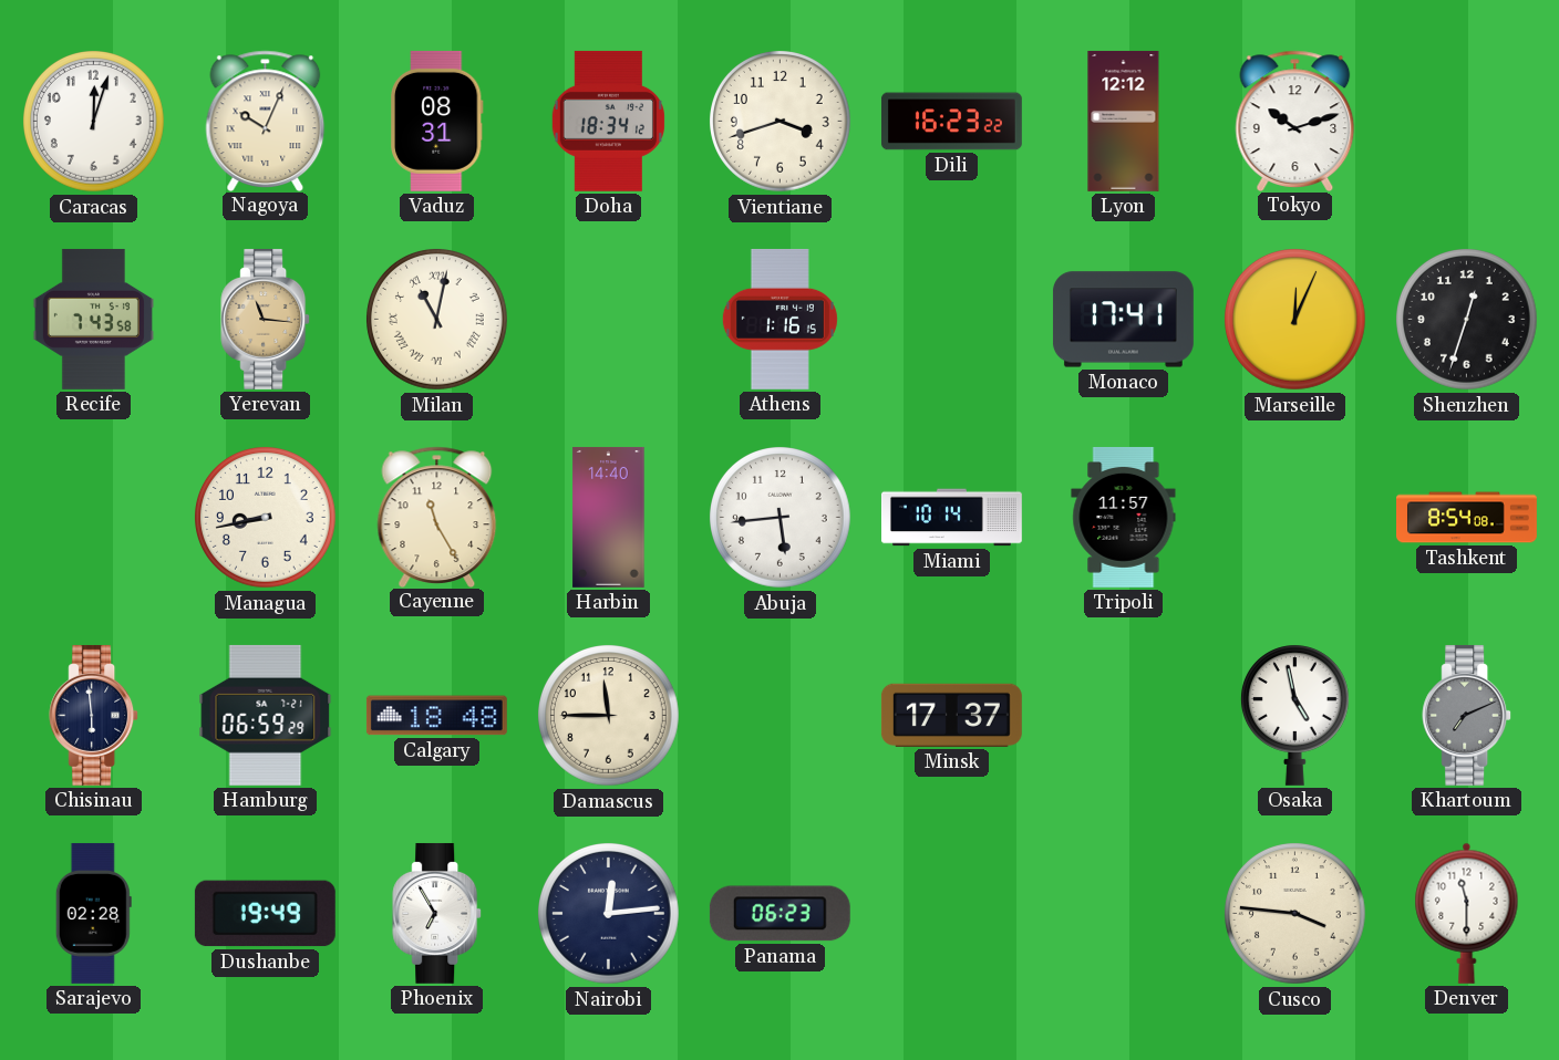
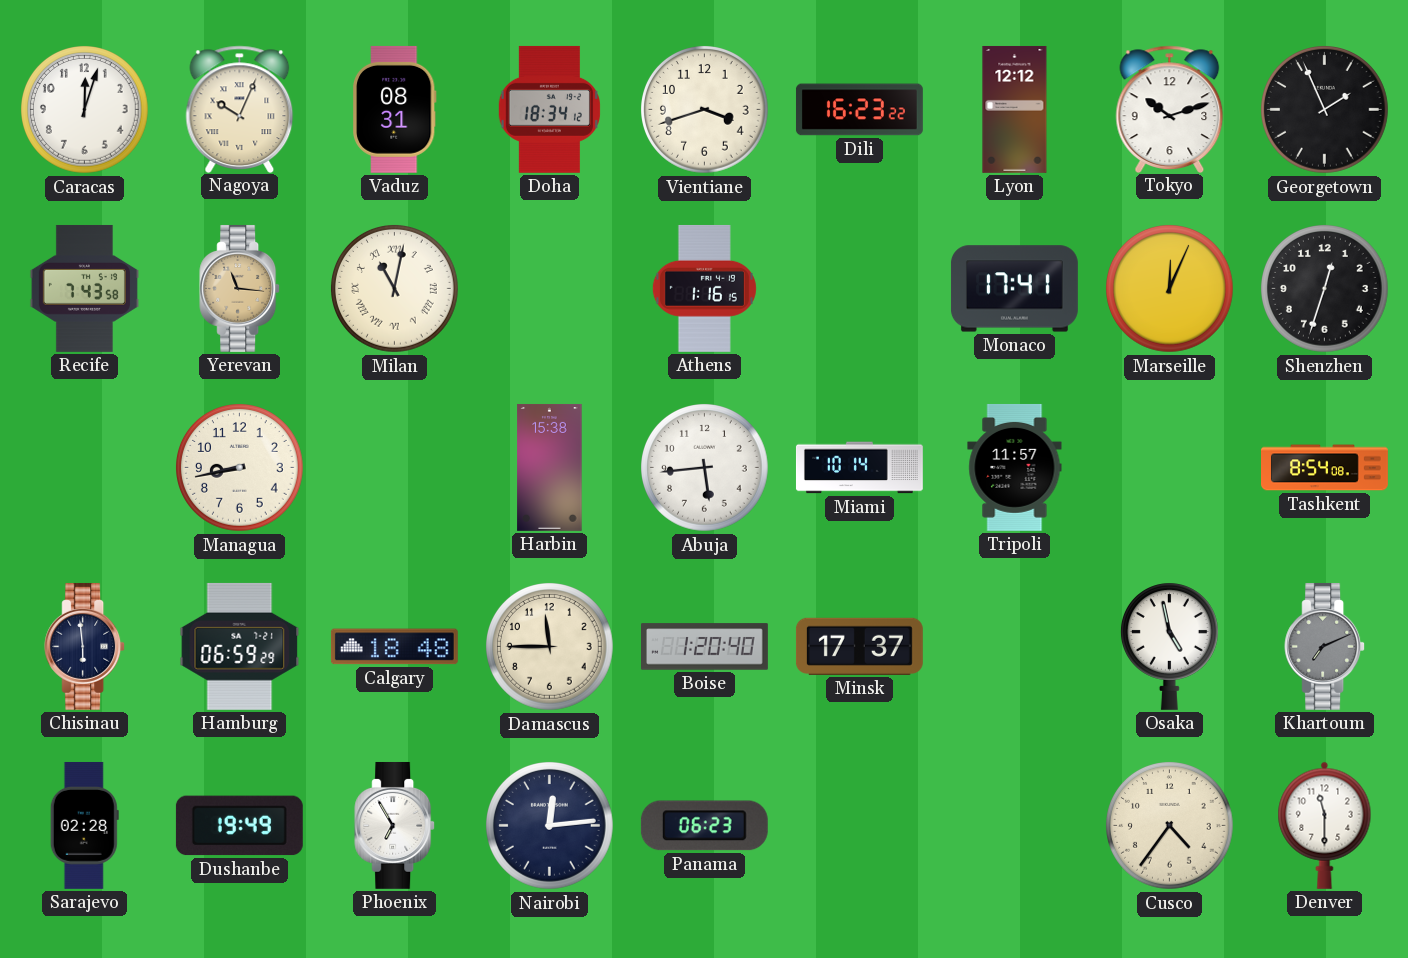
Georgetown: none -> 1:56 (1325, 110)
Cayenne: 11:25 -> none (437, 517)
Harbin: 14:40 -> 15:38 (550, 467)
Boise: none -> 1:20 (705, 647)
Cusco: 3:46 -> 4:36 (1170, 826)
